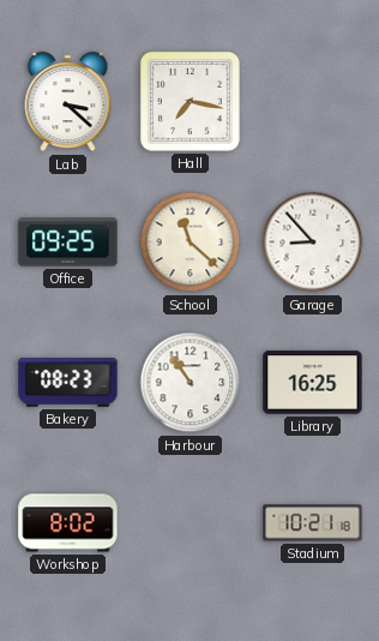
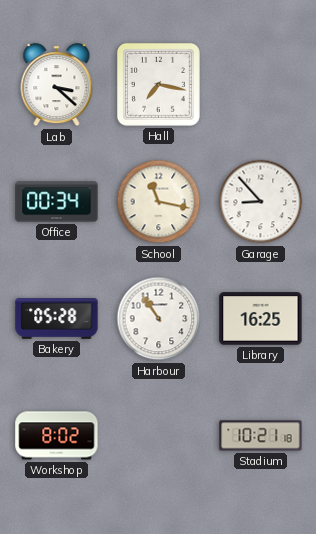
Office: 09:25 -> 00:34 (57, 202)
School: 11:22 -> 11:17 (159, 202)
Bakery: 08:23 -> 05:28 (57, 319)
